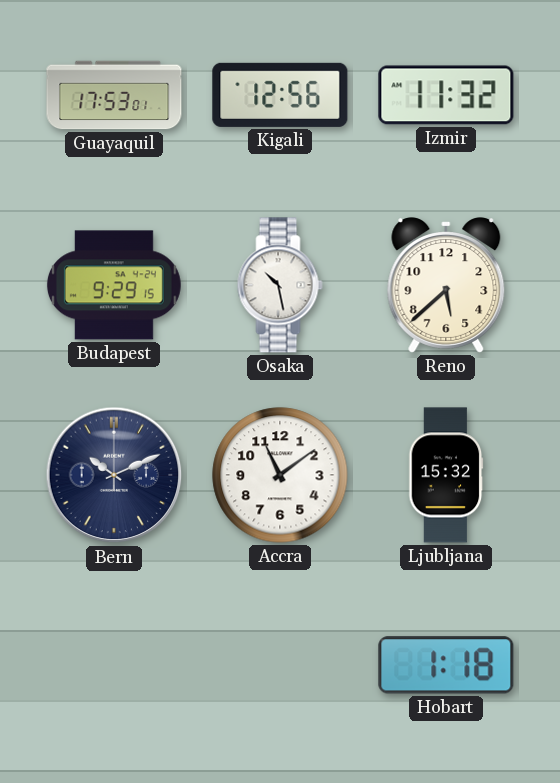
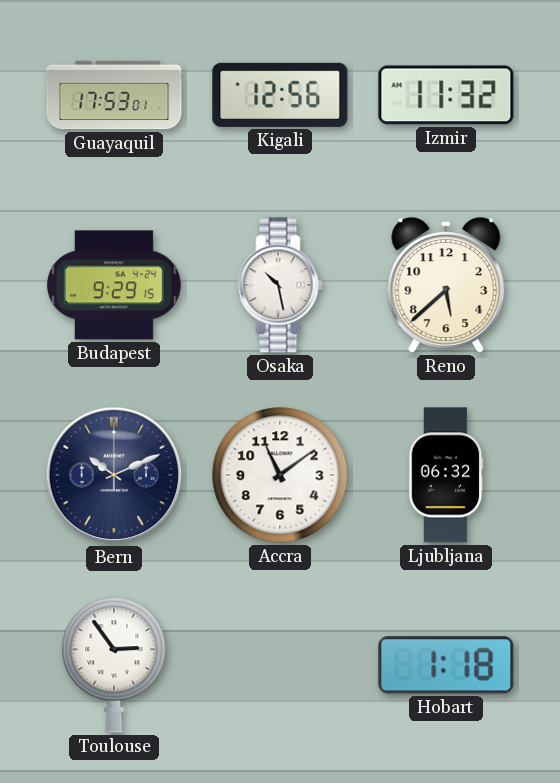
Ljubljana: 15:32 -> 06:32 (446, 475)
Toulouse: none -> 2:54 (114, 665)
